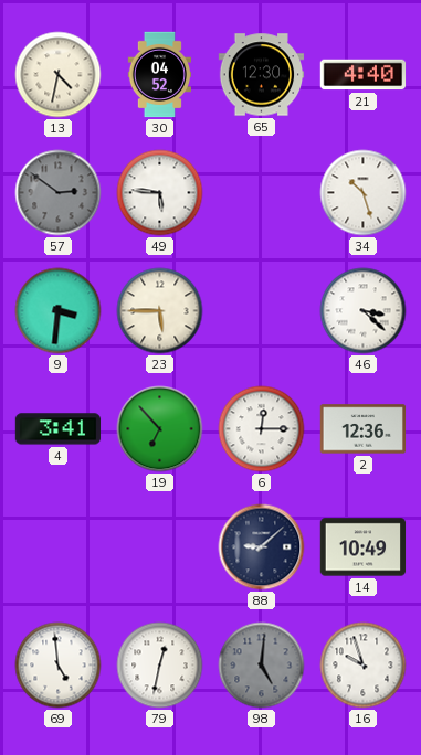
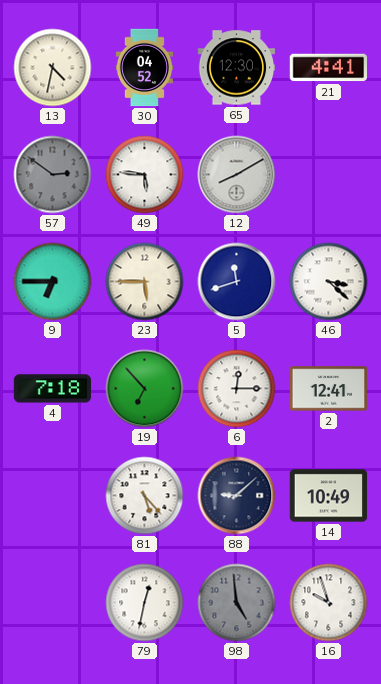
21: 4:40 -> 4:41 (329, 68)
12: none -> 8:10 (237, 175)
34: 10:27 -> none (364, 193)
9: 3:31 -> 6:45 (53, 282)
5: none -> 11:42 (237, 282)
4: 3:41 -> 7:18 (53, 389)
2: 12:36 -> 12:41 (329, 389)
81: none -> 5:23 (145, 496)
69: 4:59 -> none (59, 666)
98: 5:01 -> 4:59 (237, 603)
